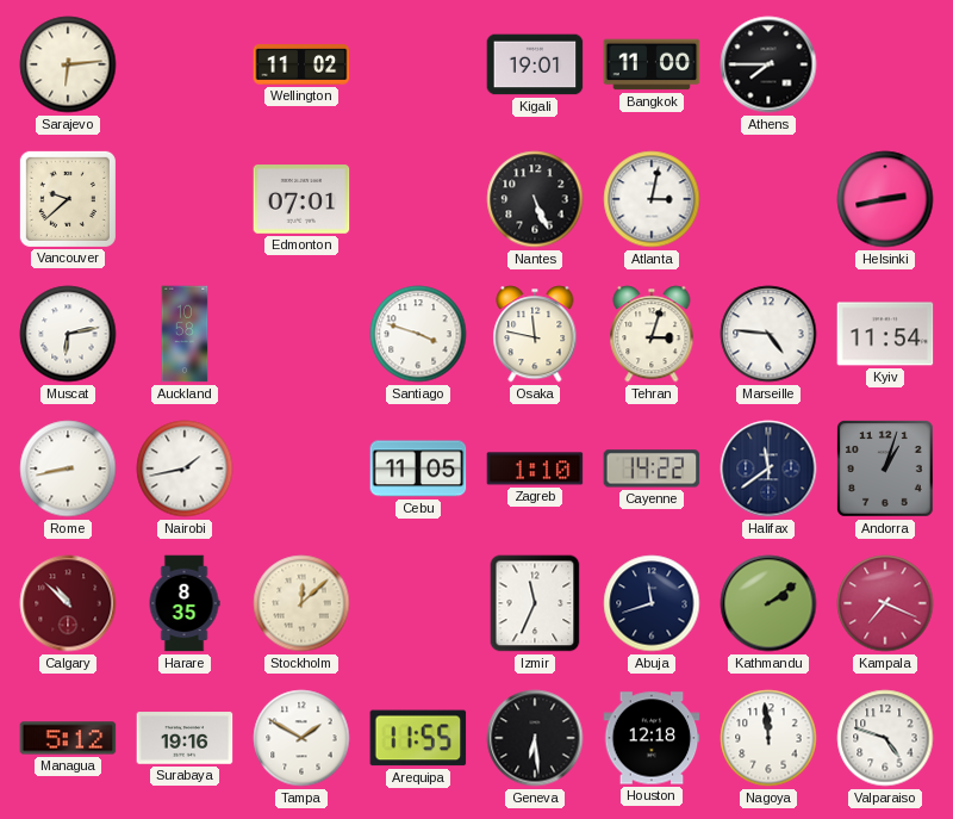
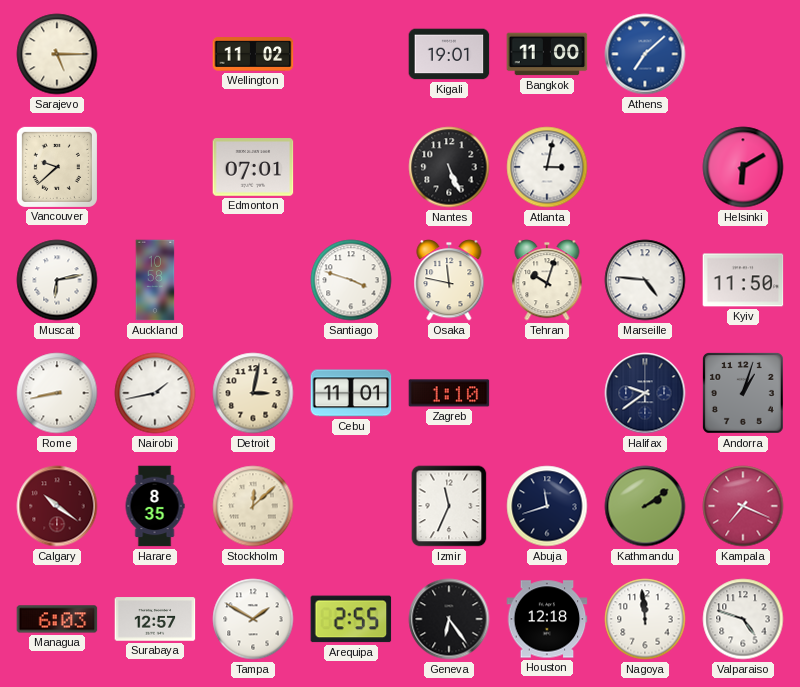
Sarajevo: 6:14 -> 5:15 (57, 54)
Athens: 7:45 -> 7:08 (645, 54)
Athens dial: black -> blue (645, 54)
Helsinki: 2:43 -> 6:10 (743, 167)
Tehran: 3:03 -> 10:03 (547, 280)
Kyiv: 11:54 -> 11:50 (743, 280)
Detroit: none -> 3:02 (253, 393)
Cebu: 11:05 -> 11:01 (351, 393)
Cayenne: 14:22 -> none (652, 469)
Halifax: 11:39 -> 9:39 (645, 393)
Calgary: 10:52 -> 10:21 (57, 506)
Managua: 5:12 -> 6:03 (57, 619)
Surabaya: 19:16 -> 12:57 (155, 619)
Arequipa: 11:55 -> 2:55 (351, 619)
Geneva: 6:29 -> 6:24 (449, 619)
